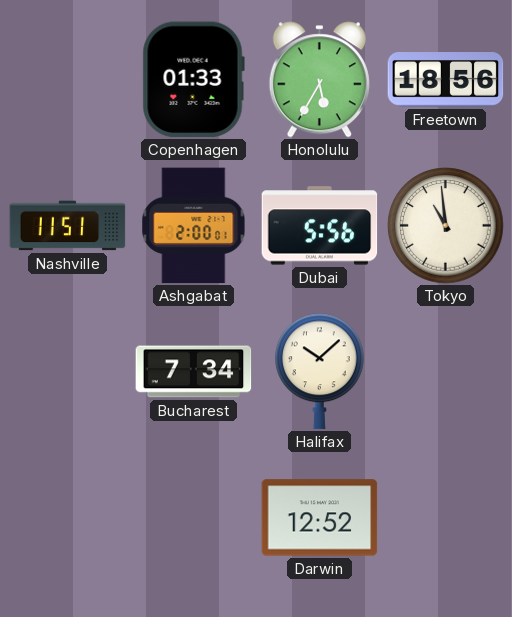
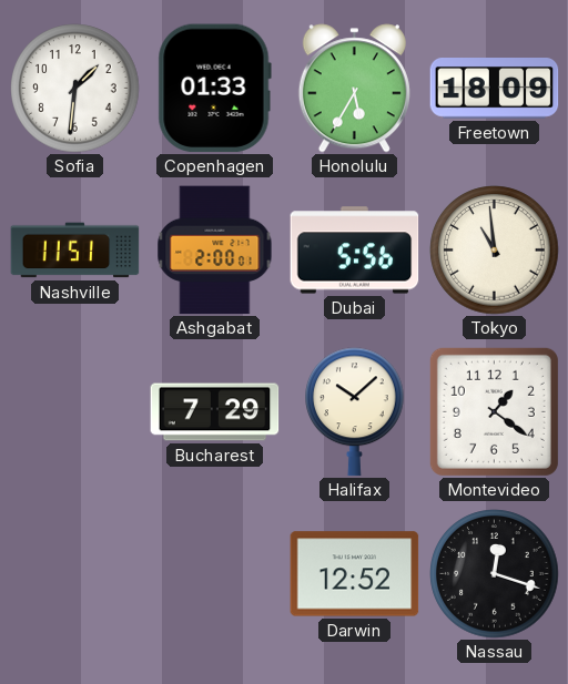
Sofia: none -> 1:31 (75, 89)
Freetown: 18:56 -> 18:09 (495, 89)
Bucharest: 7:34 -> 7:29 (215, 412)
Montevideo: none -> 1:21 (494, 411)
Nassau: none -> 12:18 (495, 574)
